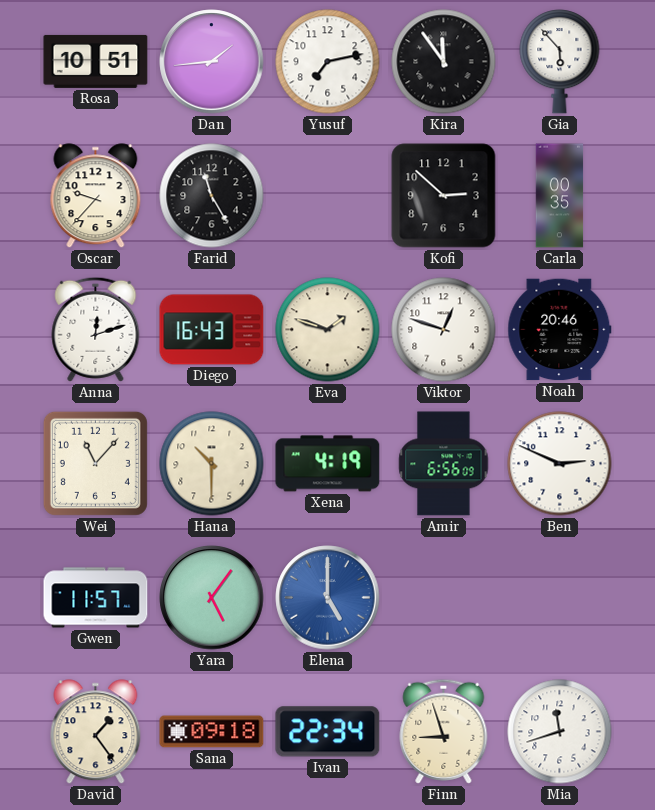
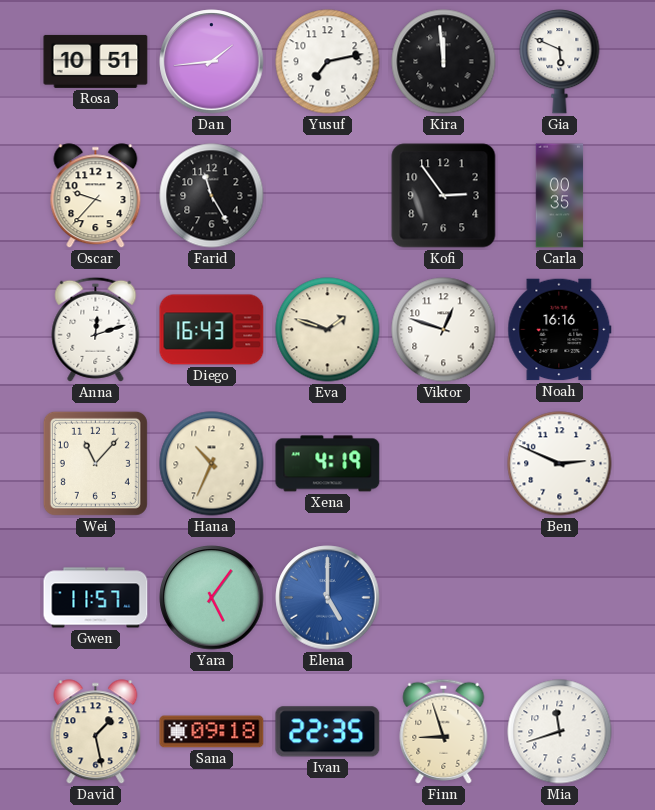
Kira: 11:54 -> 11:59 (444, 62)
Gia: 5:53 -> 5:49 (560, 62)
Kofi: 2:52 -> 2:54 (444, 196)
Noah: 20:46 -> 16:16 (560, 330)
Hana: 10:30 -> 10:34 (212, 464)
Amir: 6:56 -> none (444, 464)
David: 1:24 -> 1:28 (96, 732)
Ivan: 22:34 -> 22:35 (328, 732)
